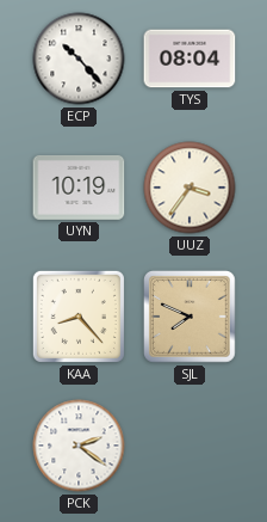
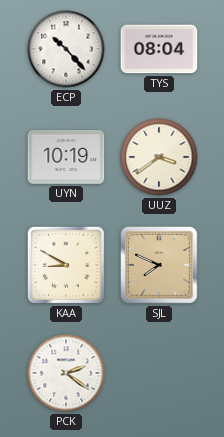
UUZ: 3:36 -> 3:39 (159, 157)
KAA: 8:23 -> 8:50 (66, 265)
